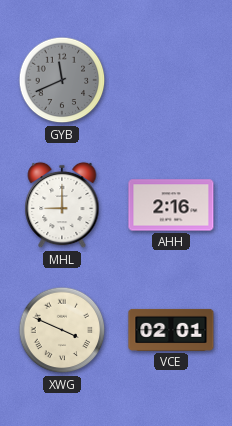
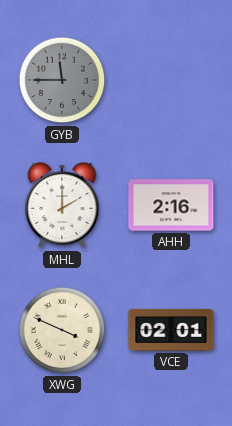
GYB: 11:41 -> 11:45 (62, 80)
MHL: 9:00 -> 2:00 (62, 205)
